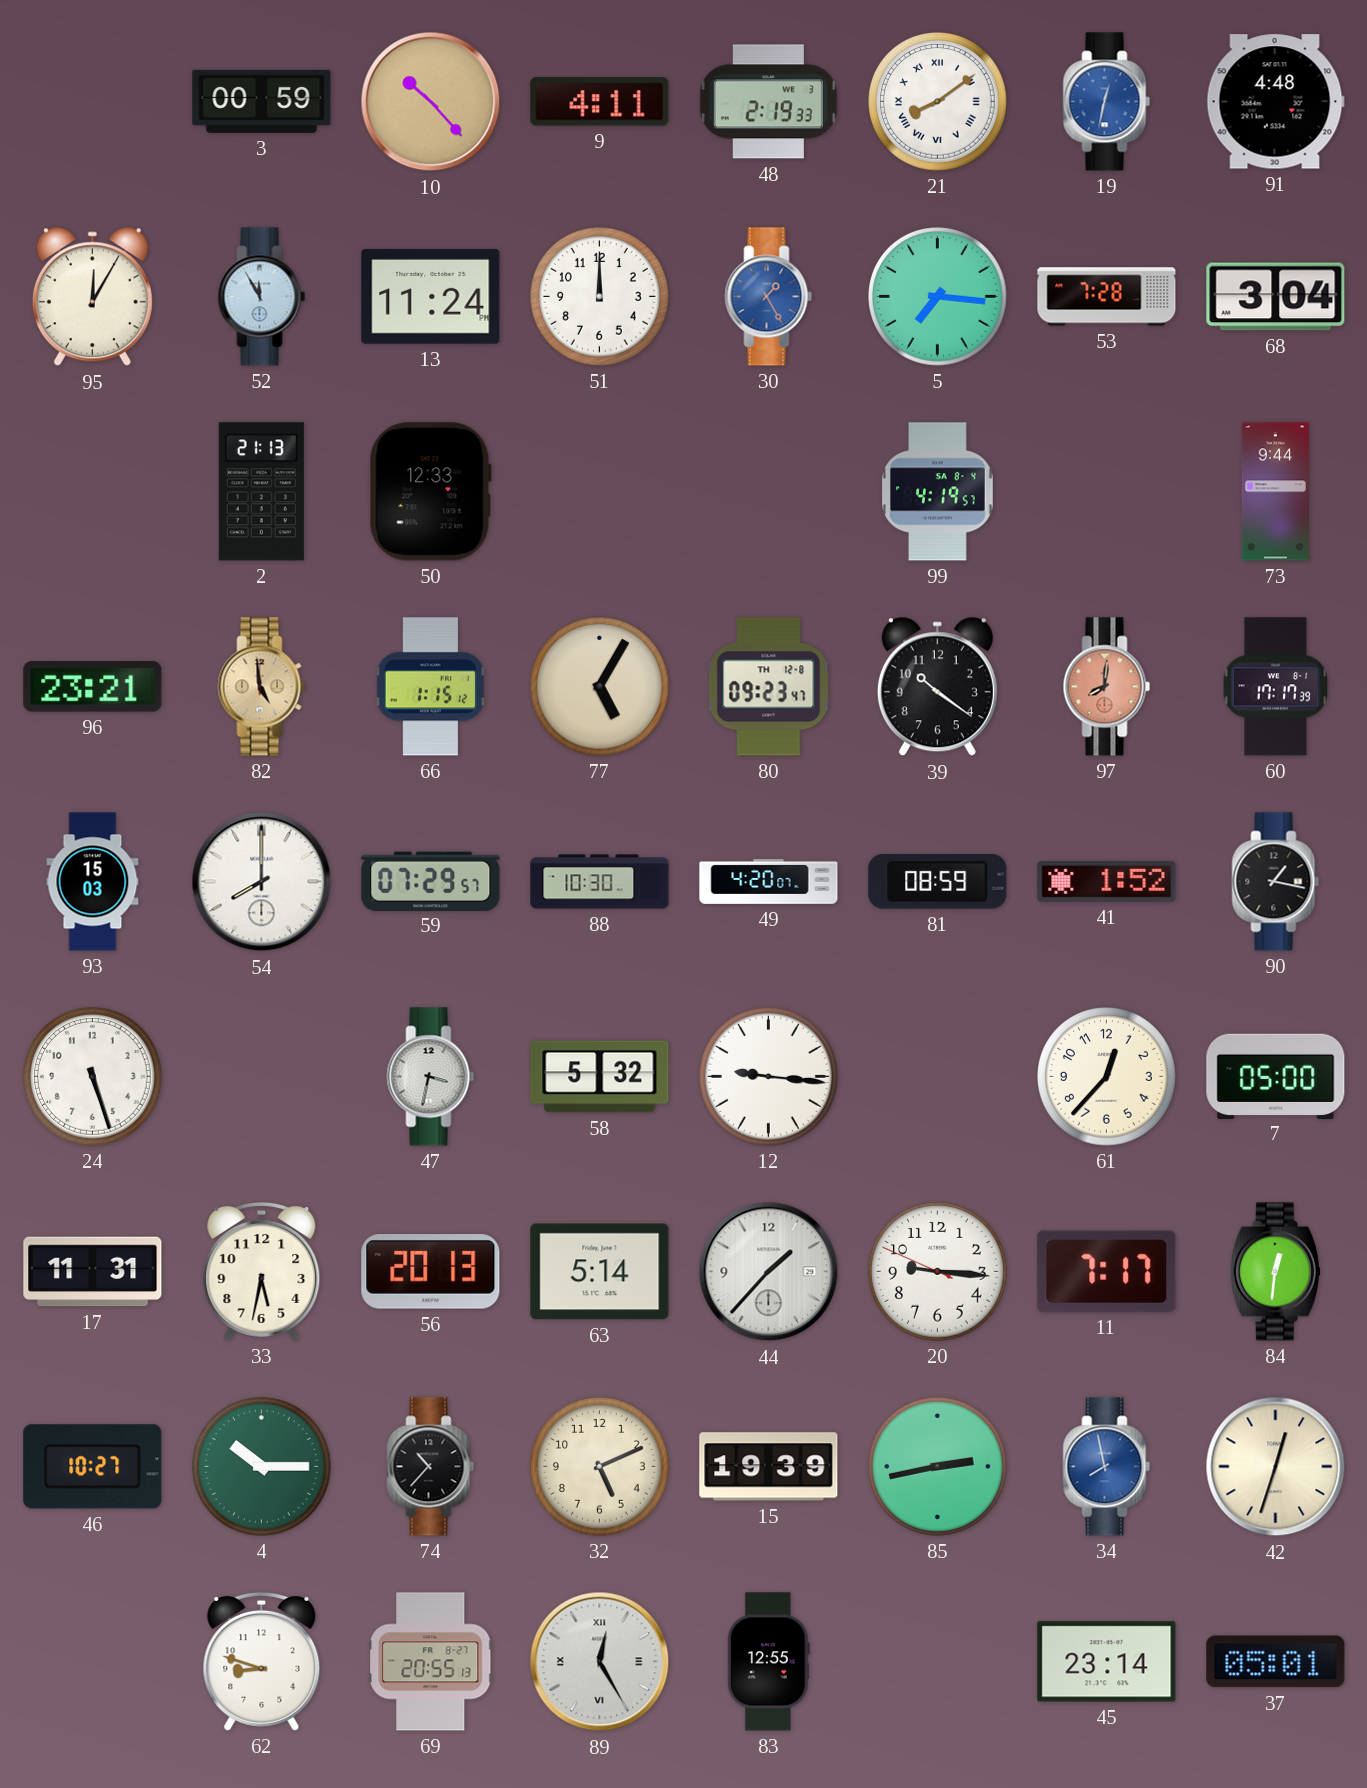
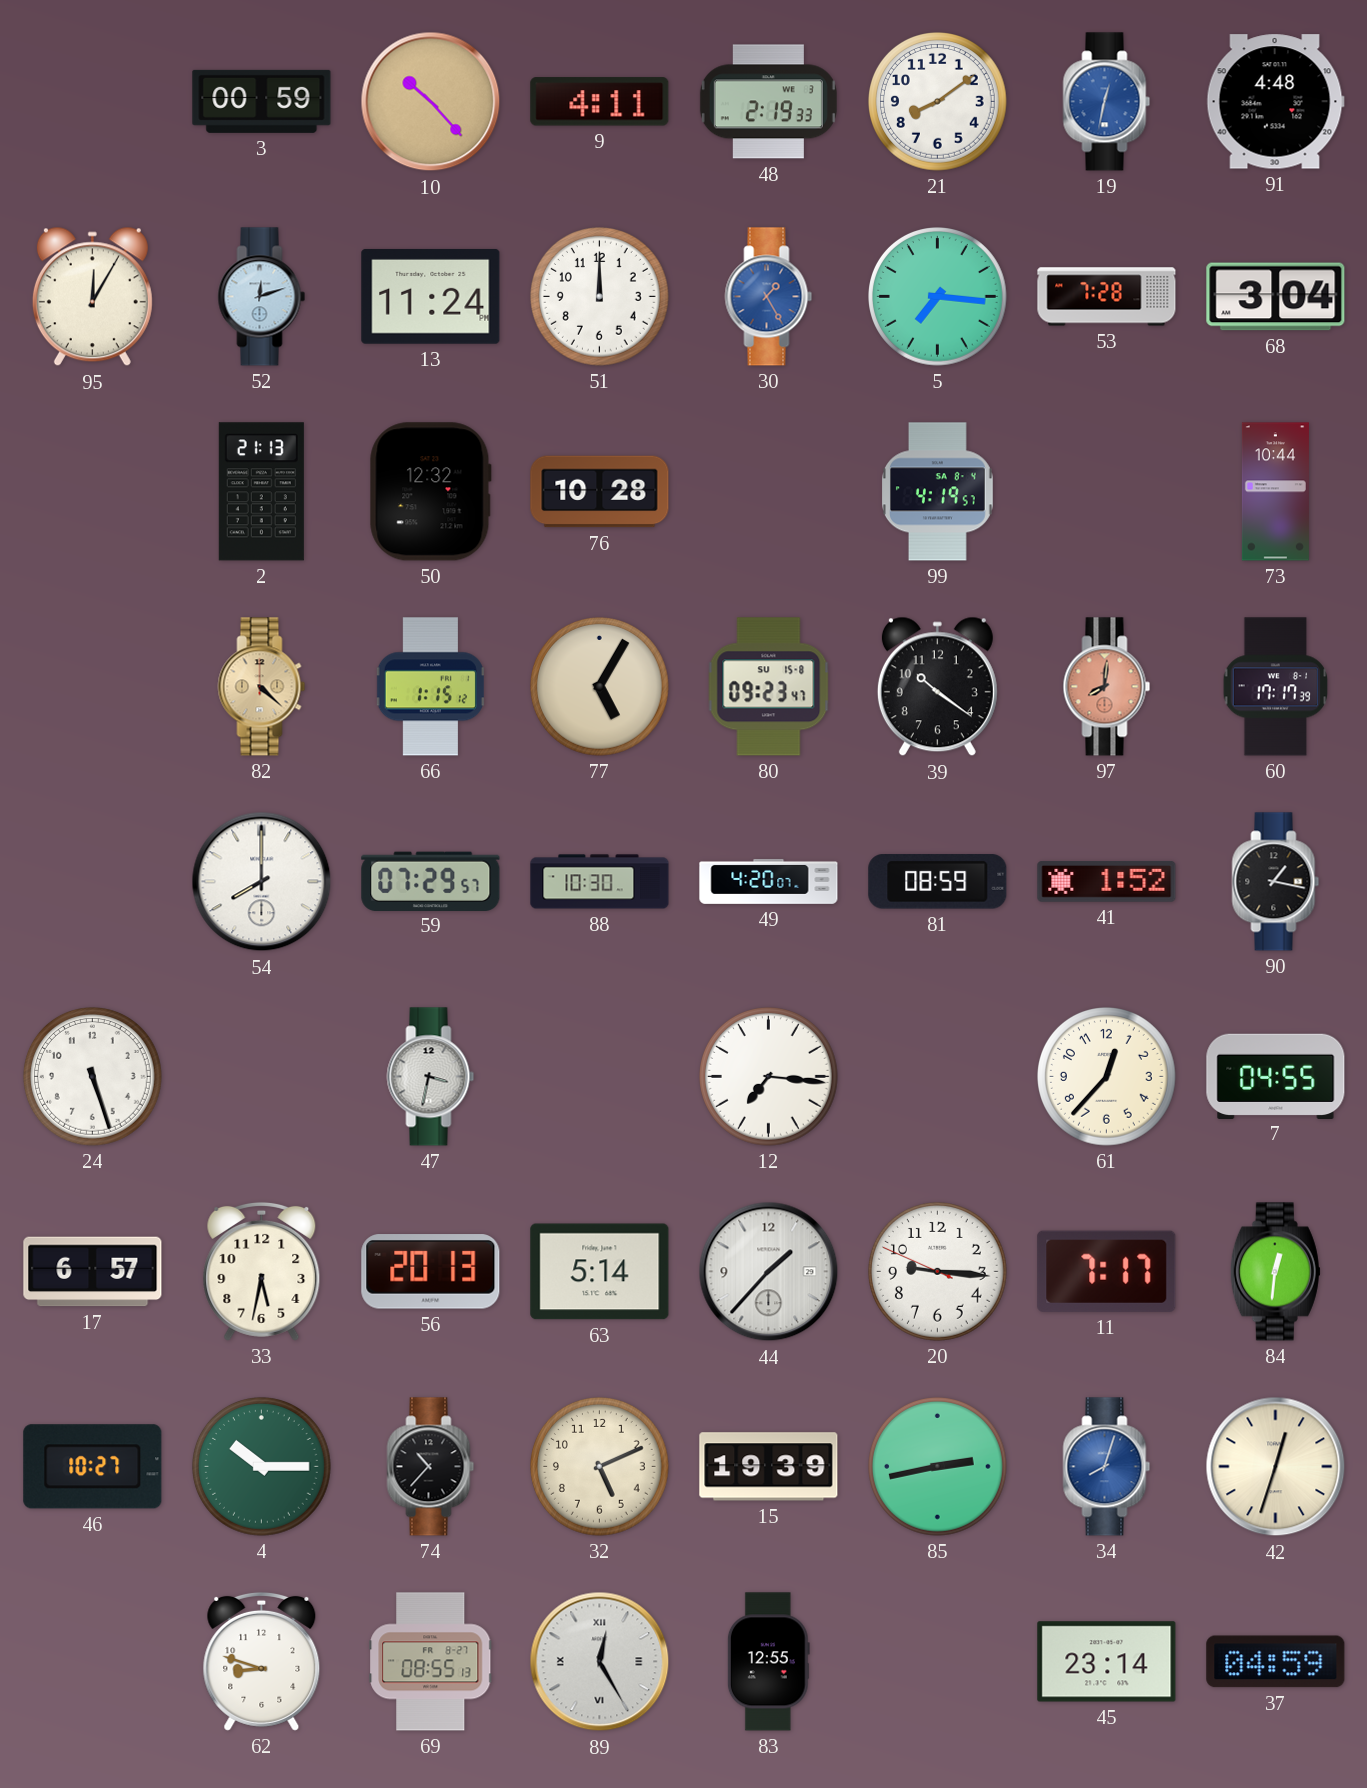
21 numerals: Roman -> Arabic (938, 102)
52: 11:55 -> 12:12 (262, 297)
50: 12:33 -> 12:32 (430, 492)
76: none -> 10:28 (600, 492)
73: 9:44 -> 10:44 (1275, 492)
96: 23:21 -> none (93, 687)
82: 4:59 -> 4:22 (262, 687)
80 date: TH 12-8 -> SU 15-8 (769, 687)
93: 15:03 -> none (93, 882)
58: 5:32 -> none (600, 1077)
12: 9:16 -> 7:16 (769, 1077)
7: 05:00 -> 04:55 (1276, 1076)
17: 11:31 -> 6:57 (93, 1272)
34: 7:58 -> 8:03 (1107, 1467)
69: 20:55 -> 08:55 (431, 1662)
37: 05:01 -> 04:59 (1276, 1662)
